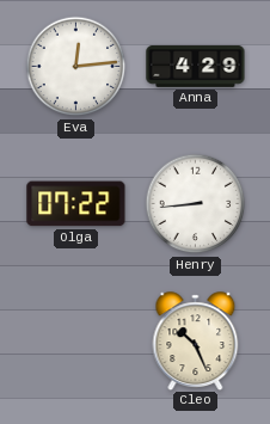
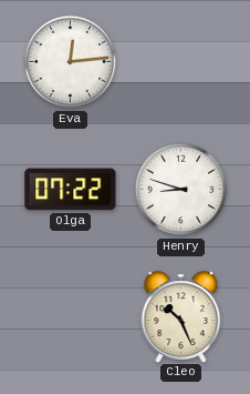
Anna: 4:29 -> none (196, 67)
Henry: 8:44 -> 8:48 (181, 190)
